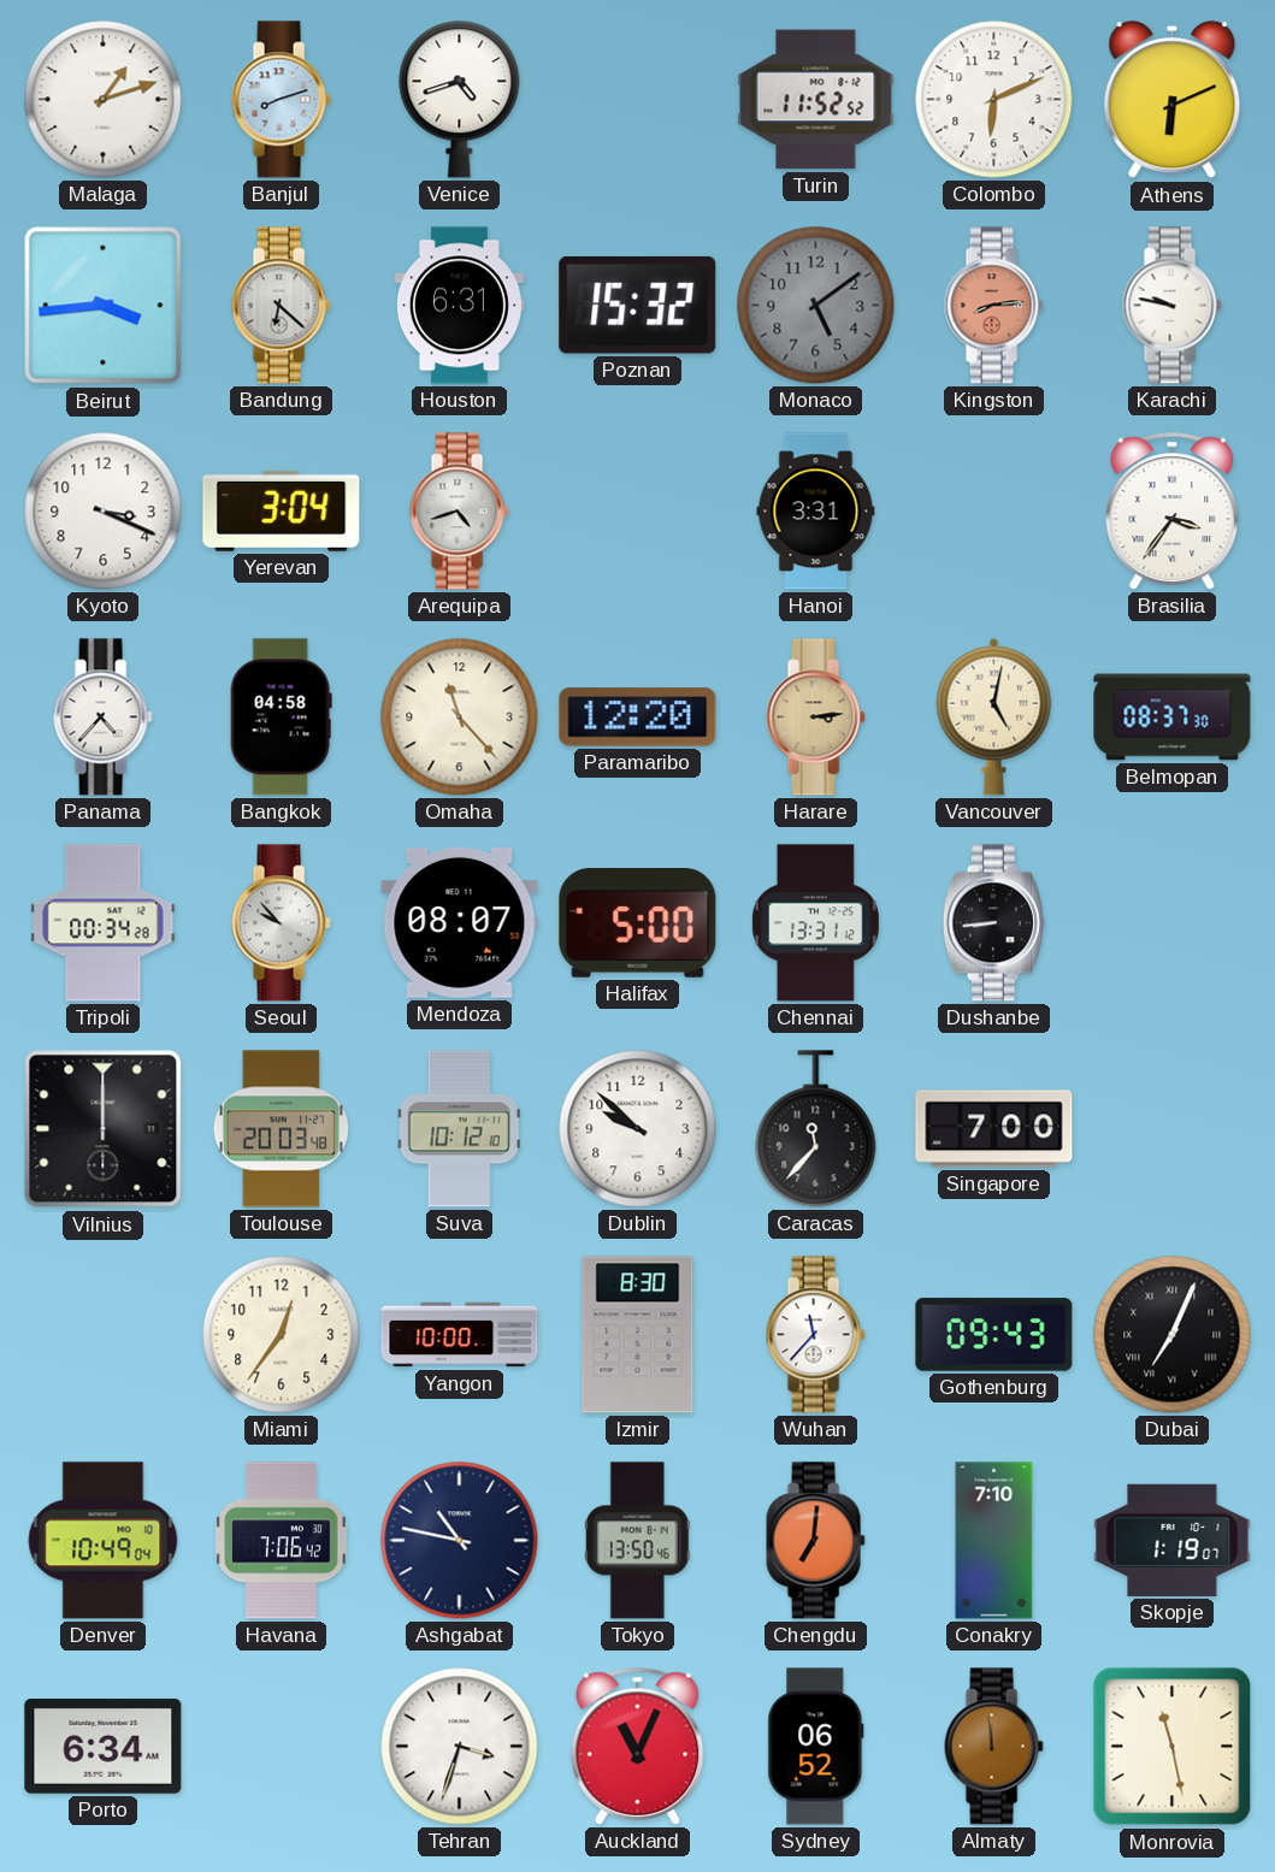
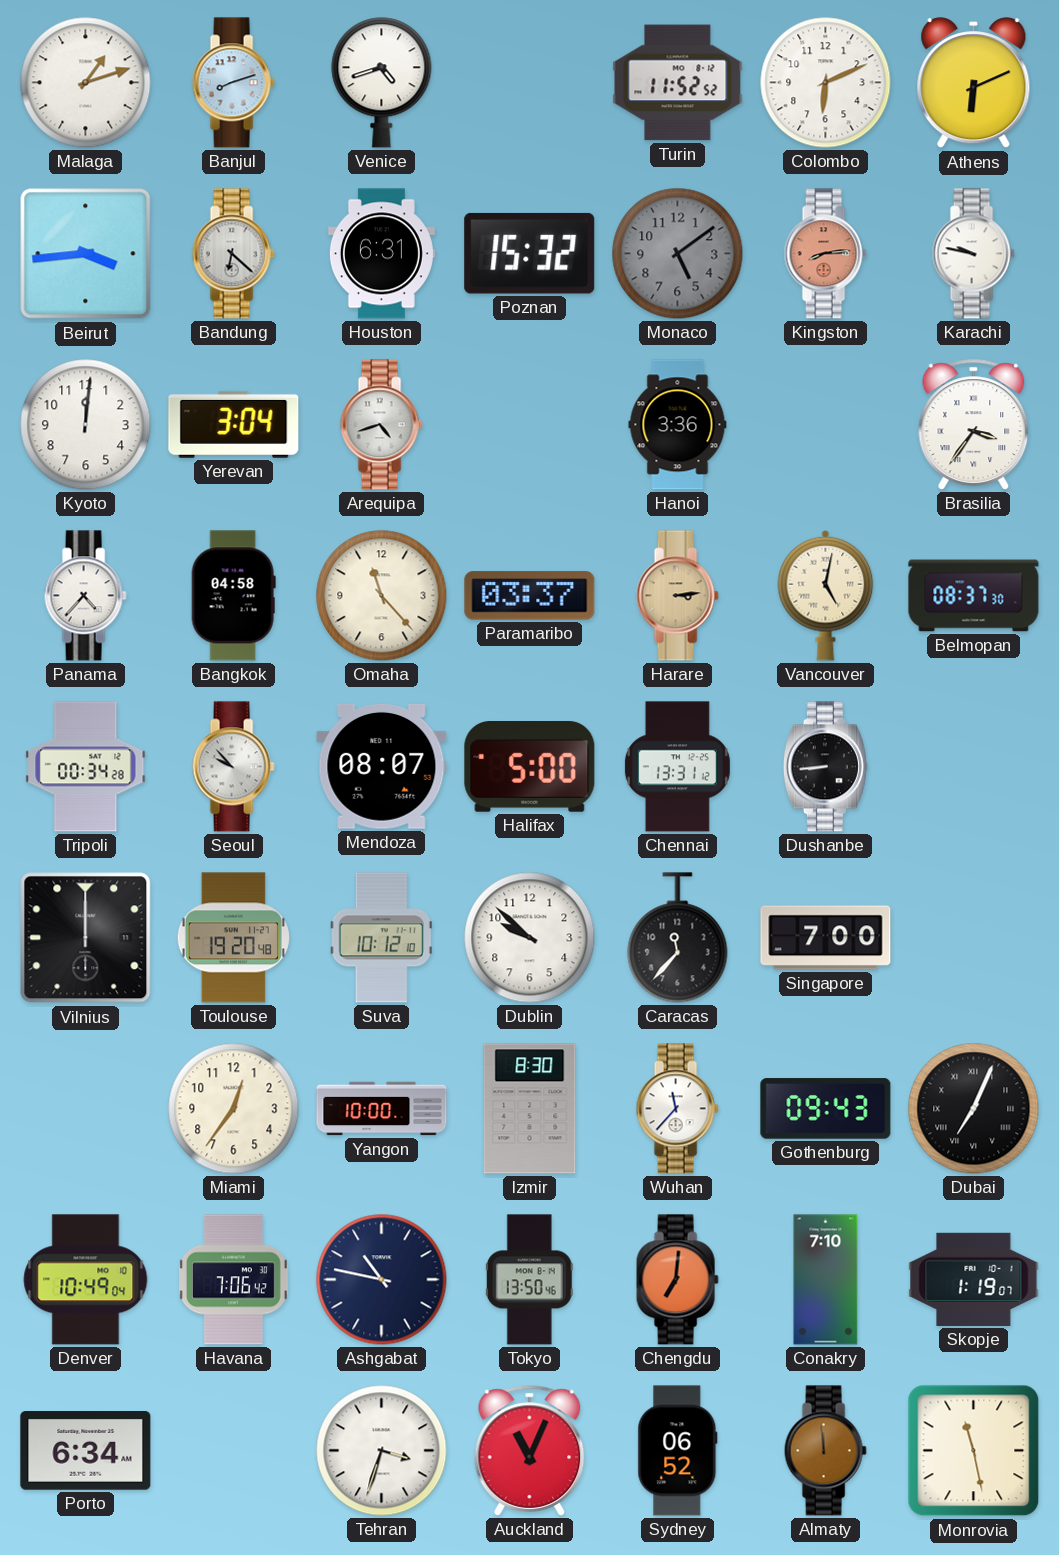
Kyoto: 3:19 -> 12:01 (86, 425)
Hanoi: 3:31 -> 3:36 (678, 425)
Paramaribo: 12:20 -> 03:37 (530, 596)
Toulouse: 20:03 -> 19:20 (233, 938)
